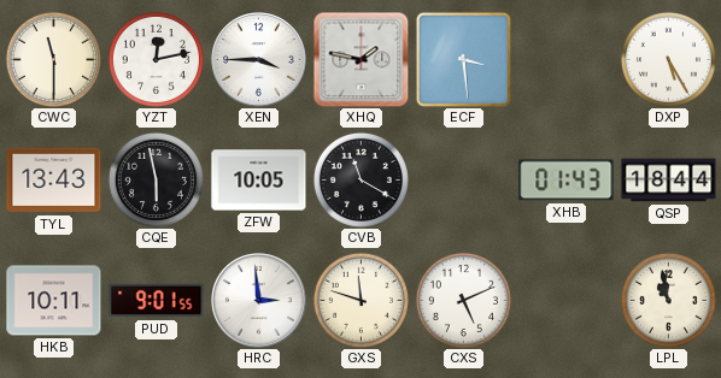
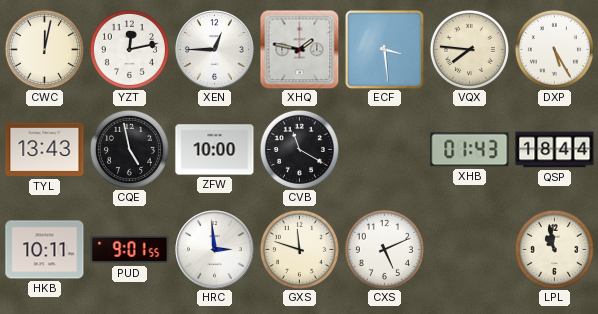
CWC: 11:30 -> 12:02 (44, 49)
XEN: 3:45 -> 12:45 (215, 50)
VQX: none -> 7:46 (469, 49)
CQE: 5:58 -> 4:58 (129, 149)
ZFW: 10:05 -> 10:00 (215, 150)
